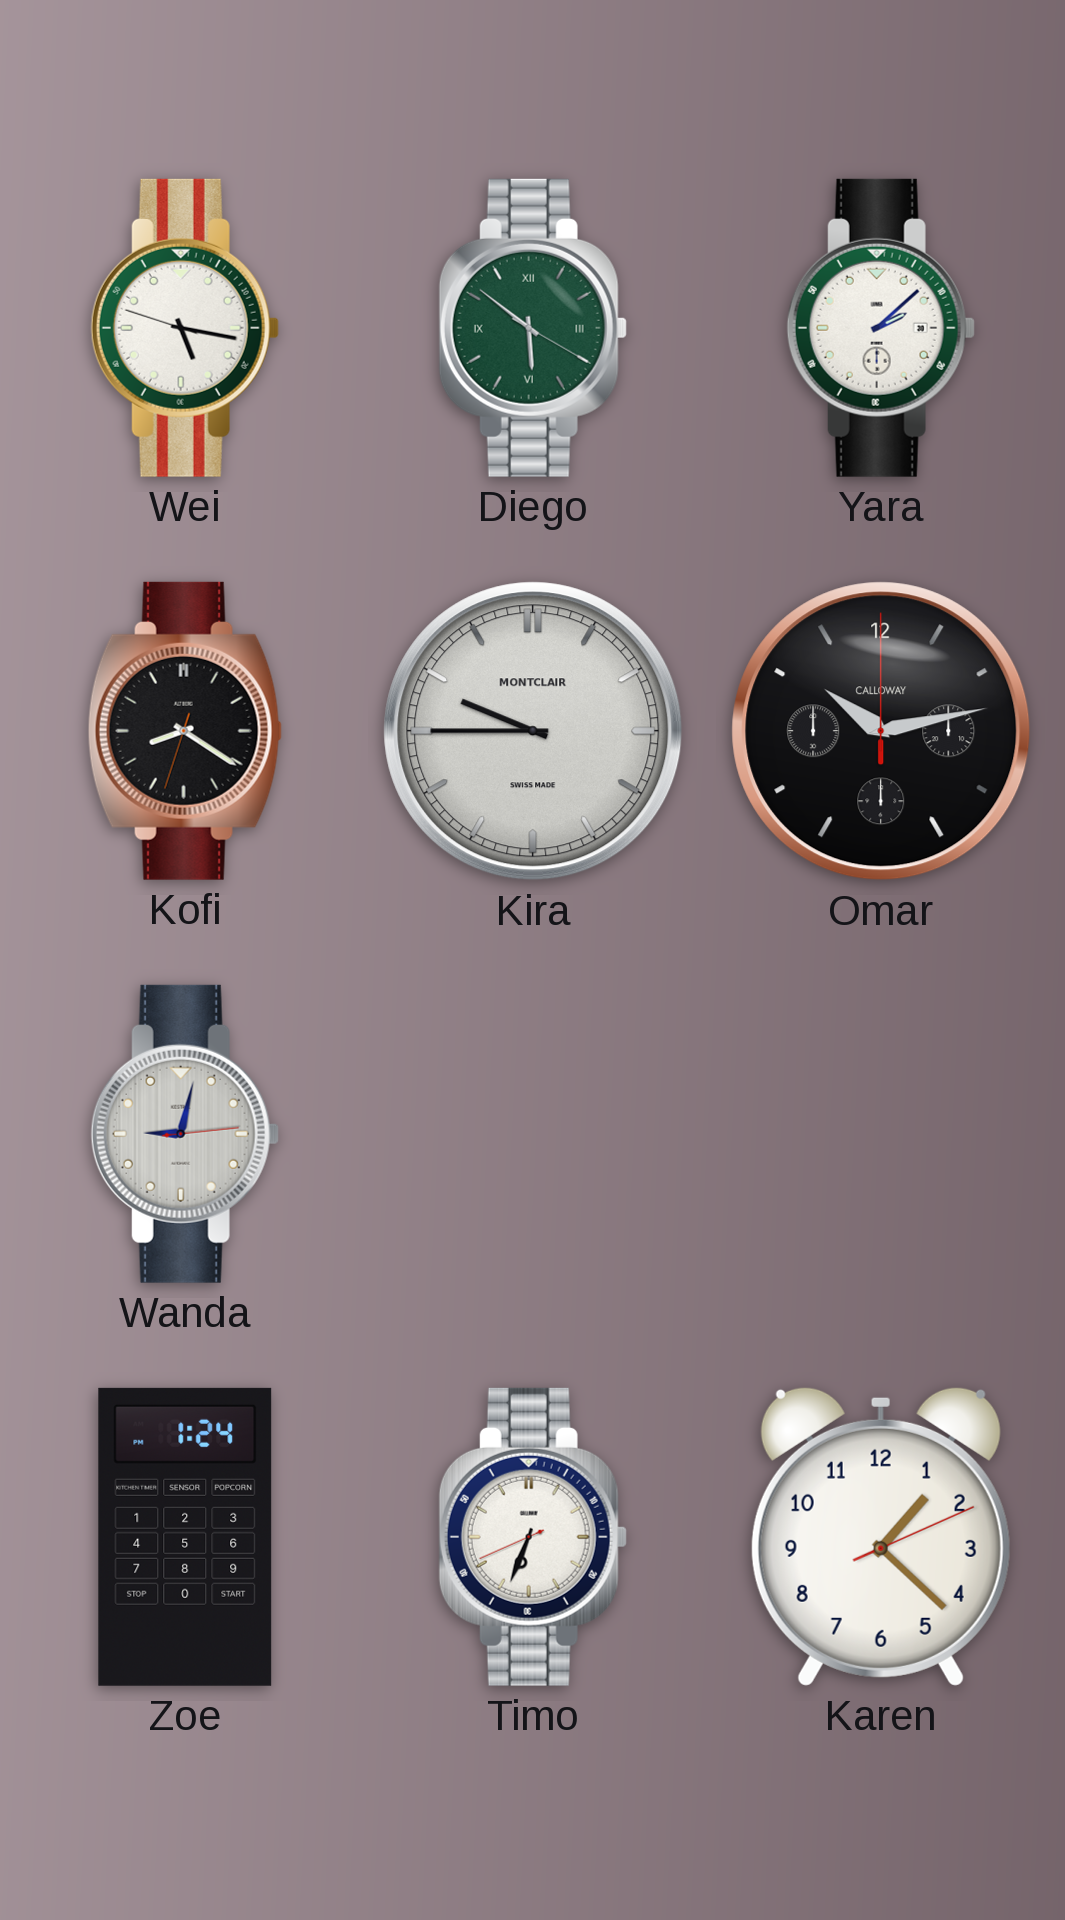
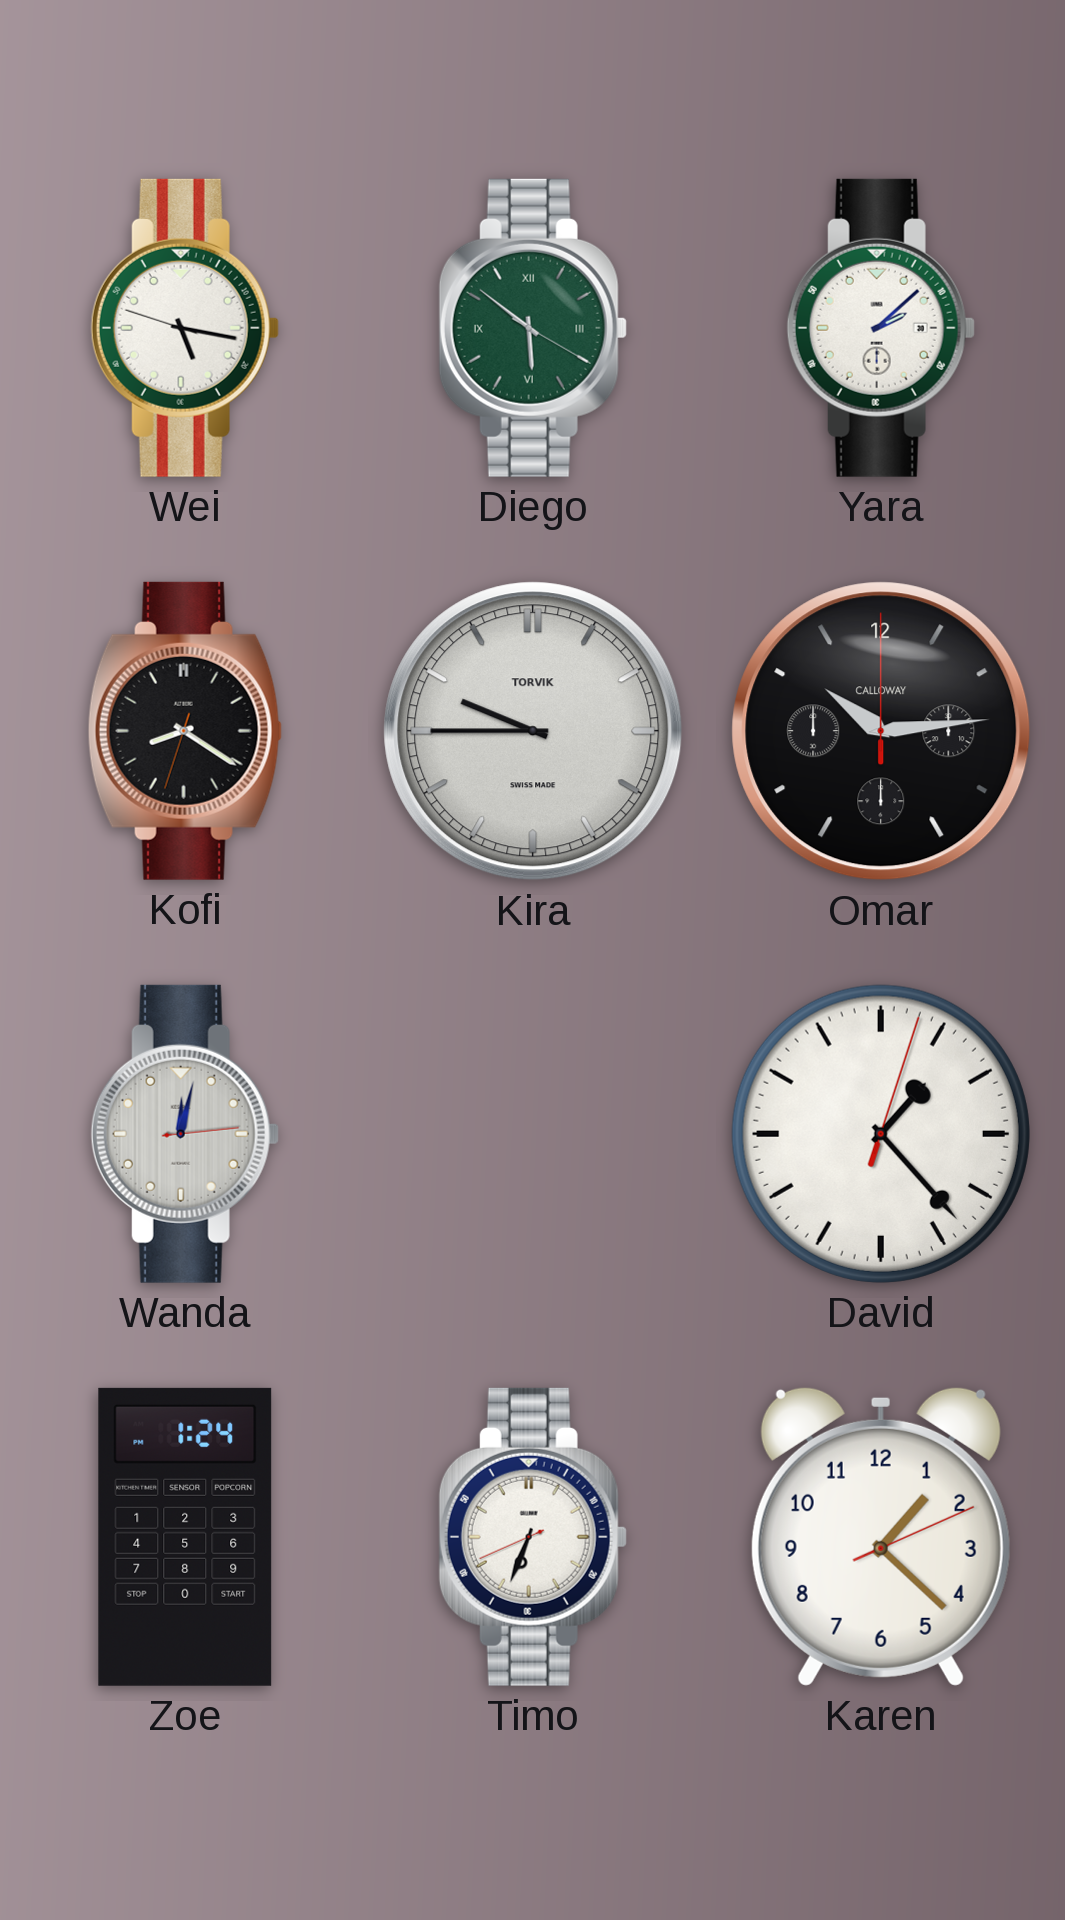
Kira brand: MONTCLAIR -> TORVIK (533, 731)
Omar: 10:13 -> 10:14 (881, 731)
Wanda: 9:02 -> 12:02 (185, 1134)
David: none -> 1:23 (881, 1134)
